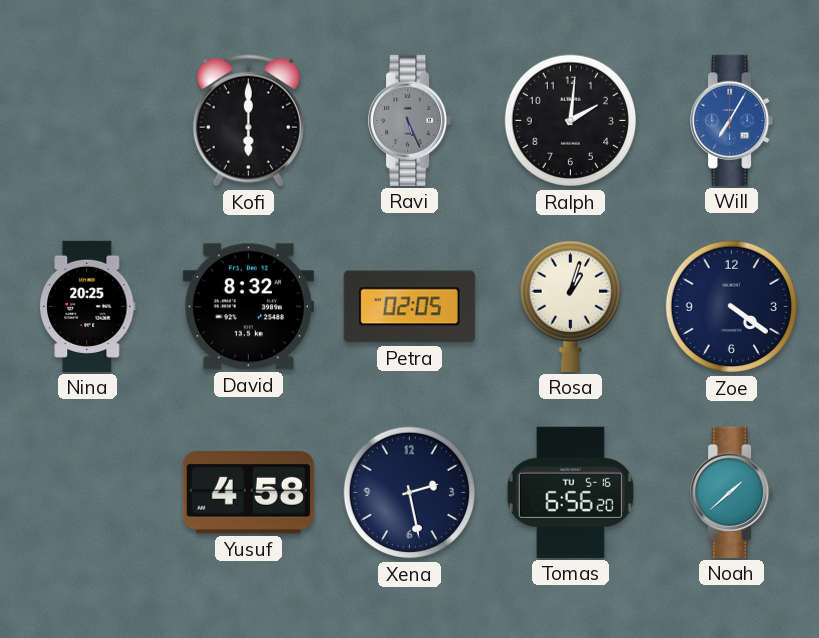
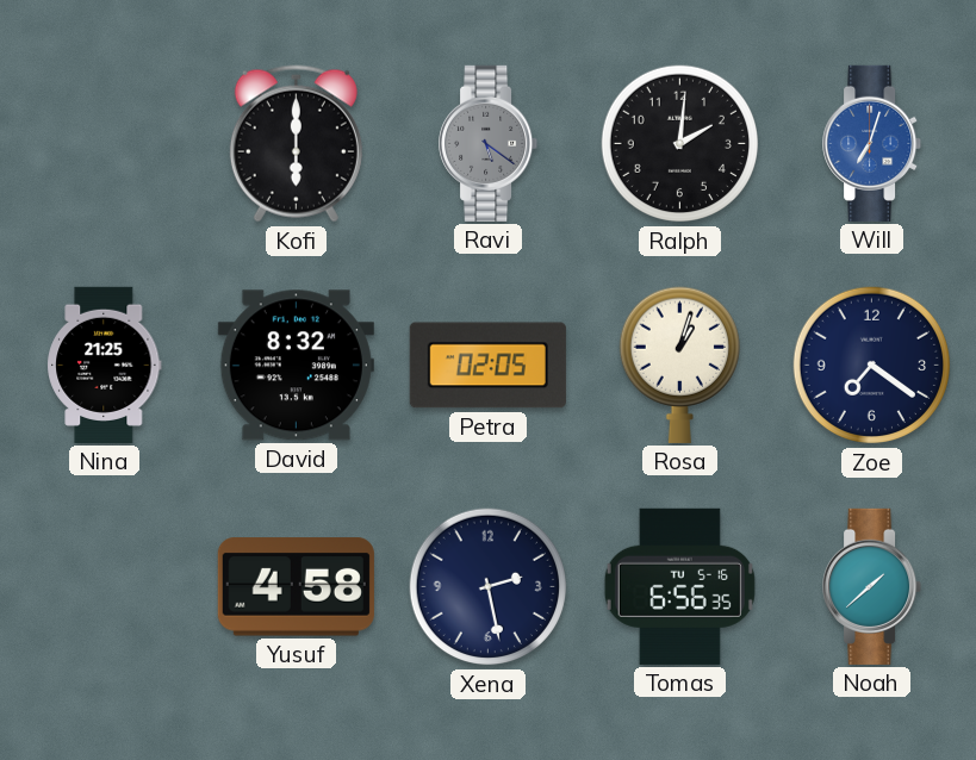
Ravi: 5:26 -> 5:21 (489, 143)
Will: 7:05 -> 7:03 (872, 143)
Nina: 20:25 -> 21:25 (105, 365)
Zoe: 4:21 -> 7:21 (872, 366)
Tomas: 6:56:20 -> 6:56:35 (679, 586)
